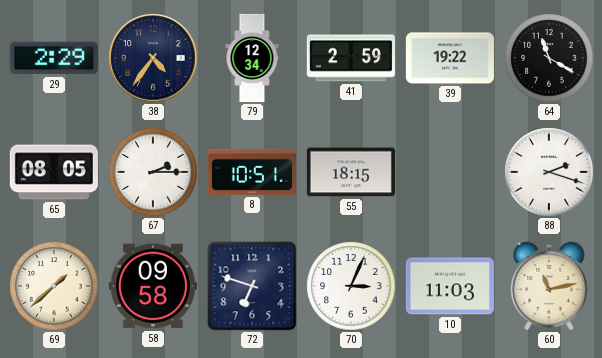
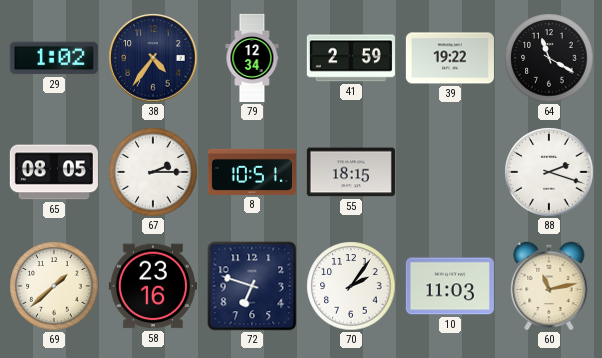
29: 2:29 -> 1:02 (54, 58)
58: 09:58 -> 23:16 (153, 286)
70: 3:04 -> 2:06 (351, 286)
